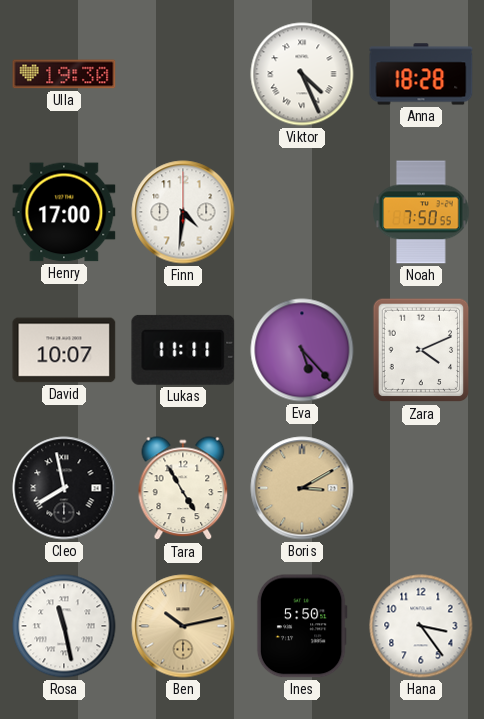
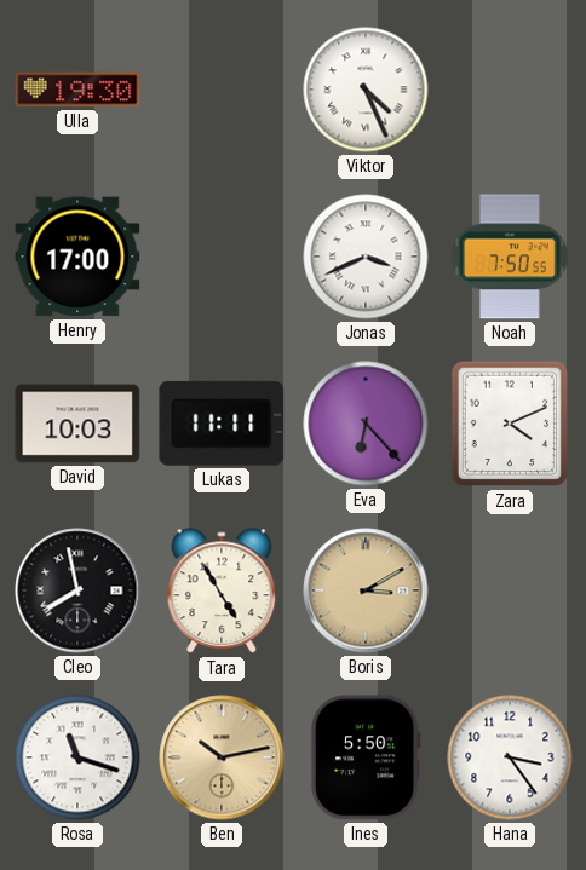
Anna: 18:28 -> none (421, 74)
Finn: 4:31 -> none (183, 212)
Jonas: none -> 3:41 (366, 257)
David: 10:07 -> 10:03 (77, 424)
Eva: 5:23 -> 6:23 (366, 424)
Rosa: 11:28 -> 11:18 (77, 757)
